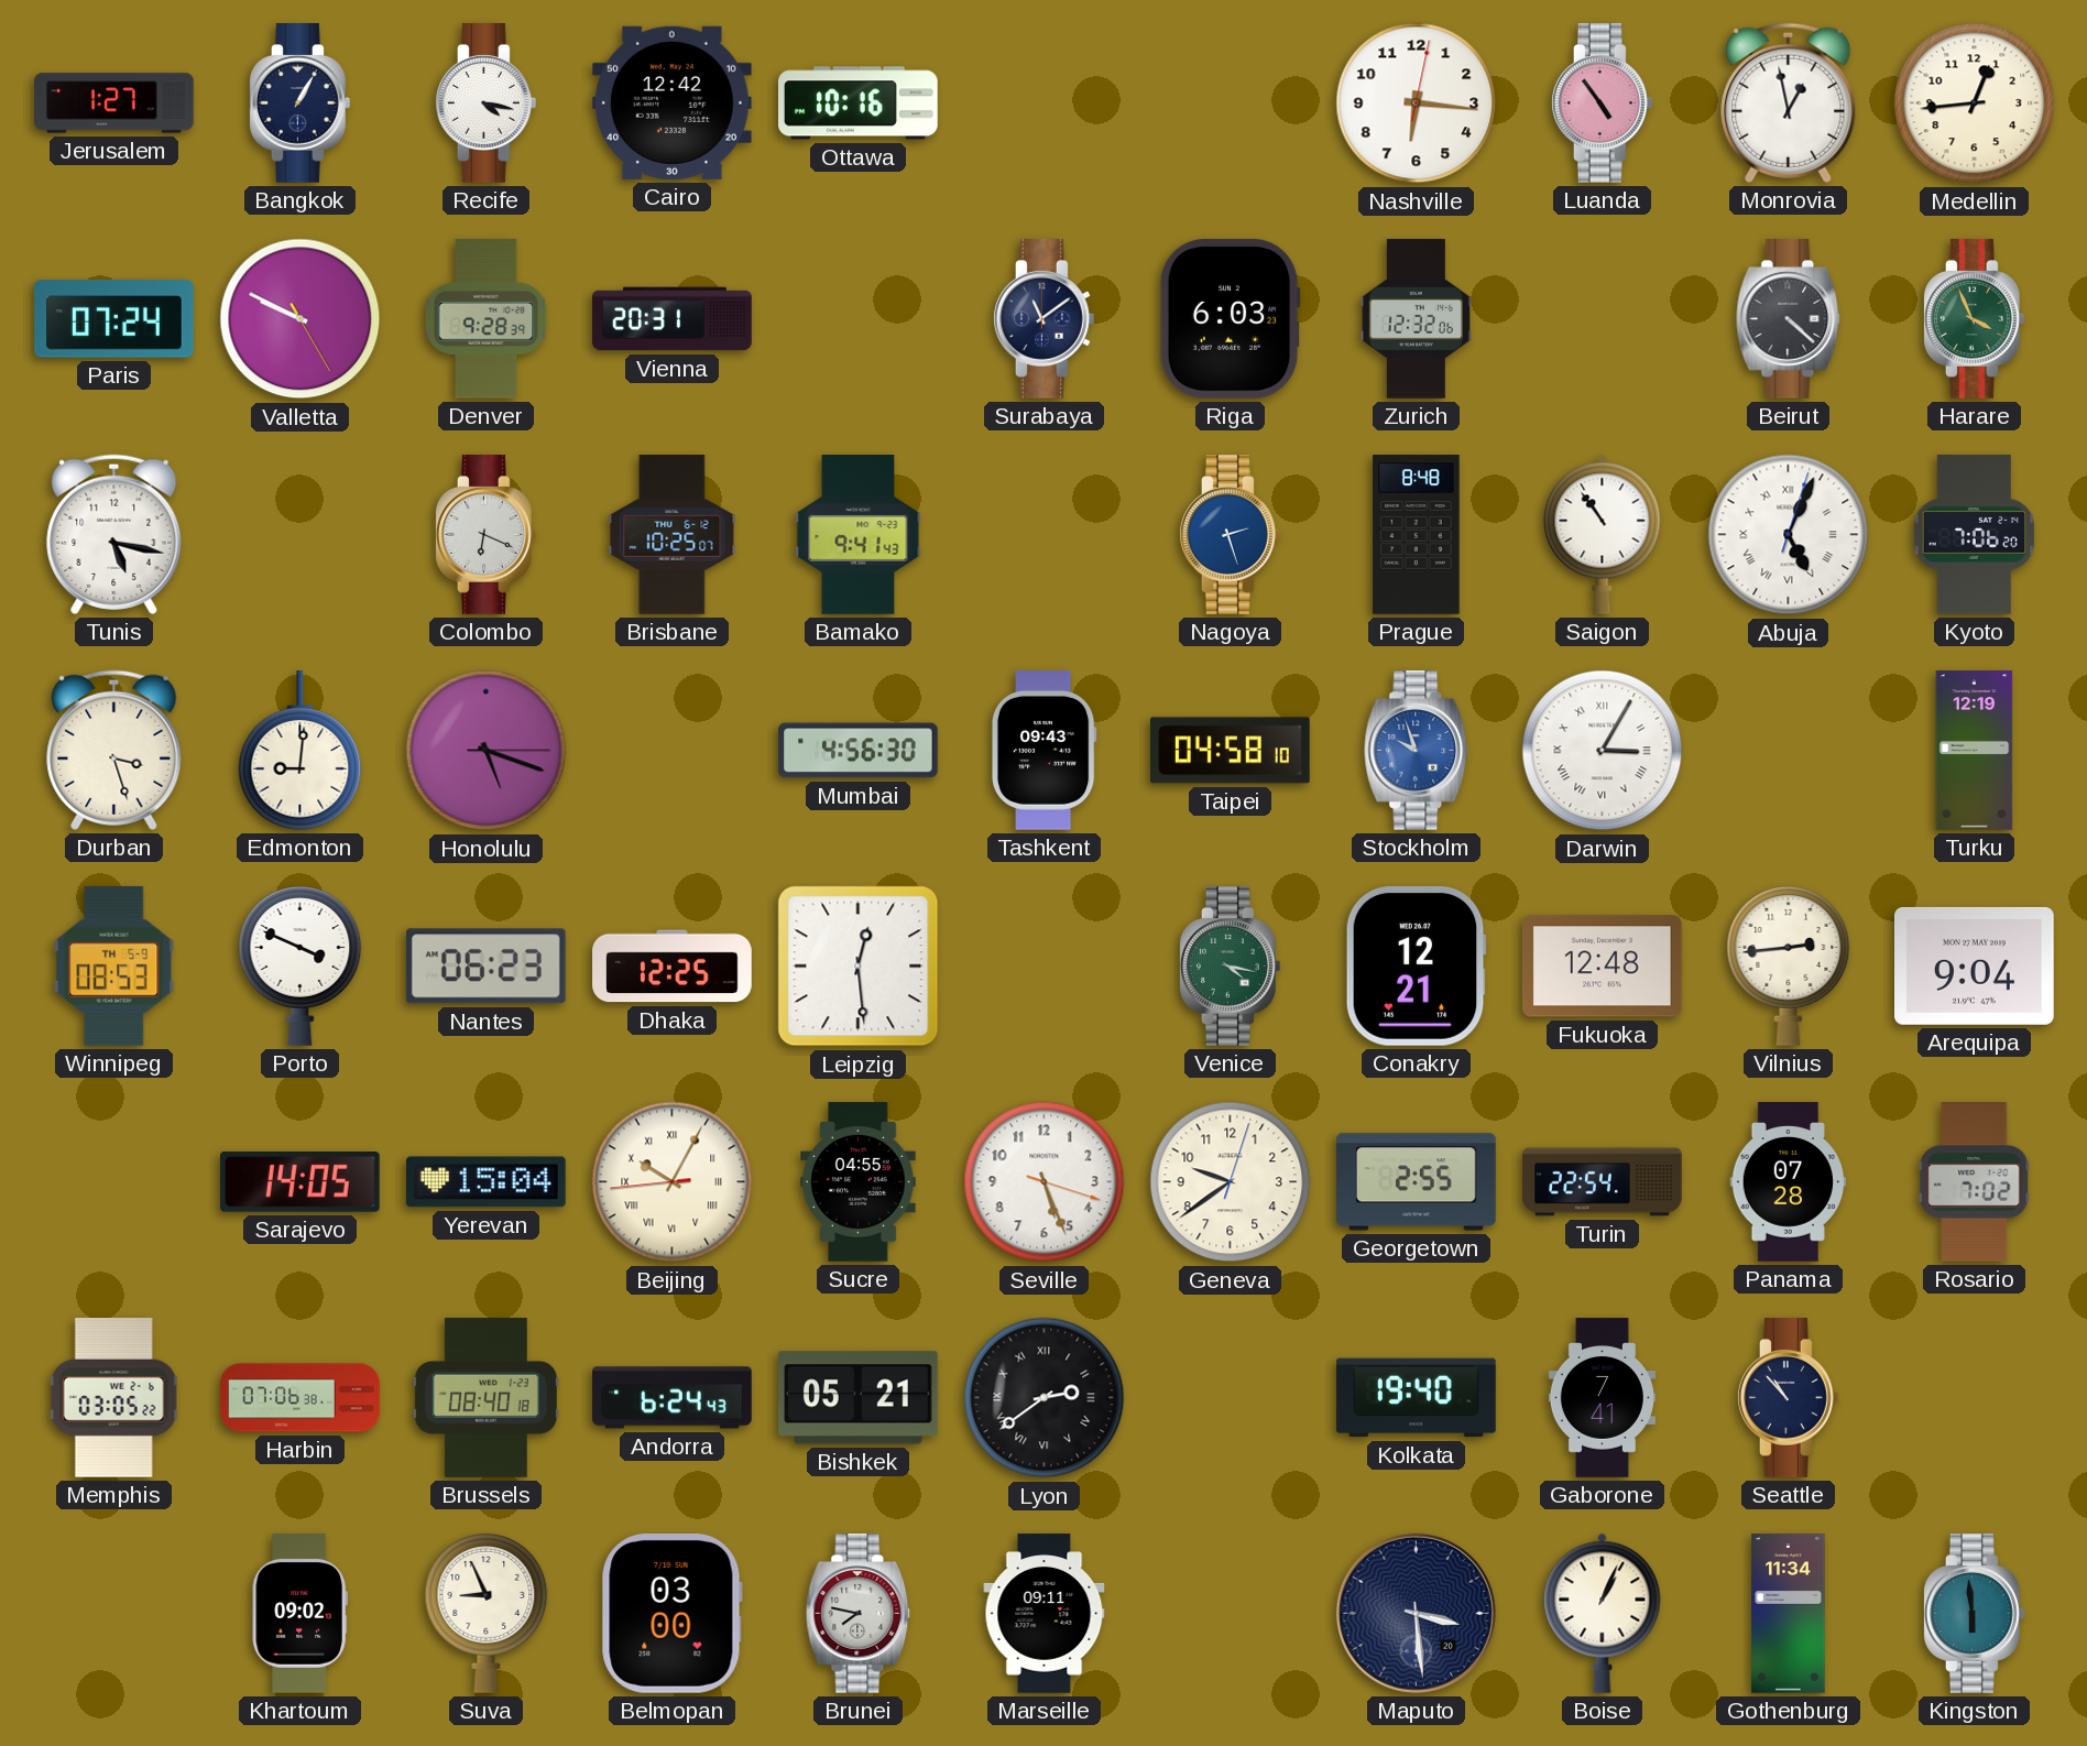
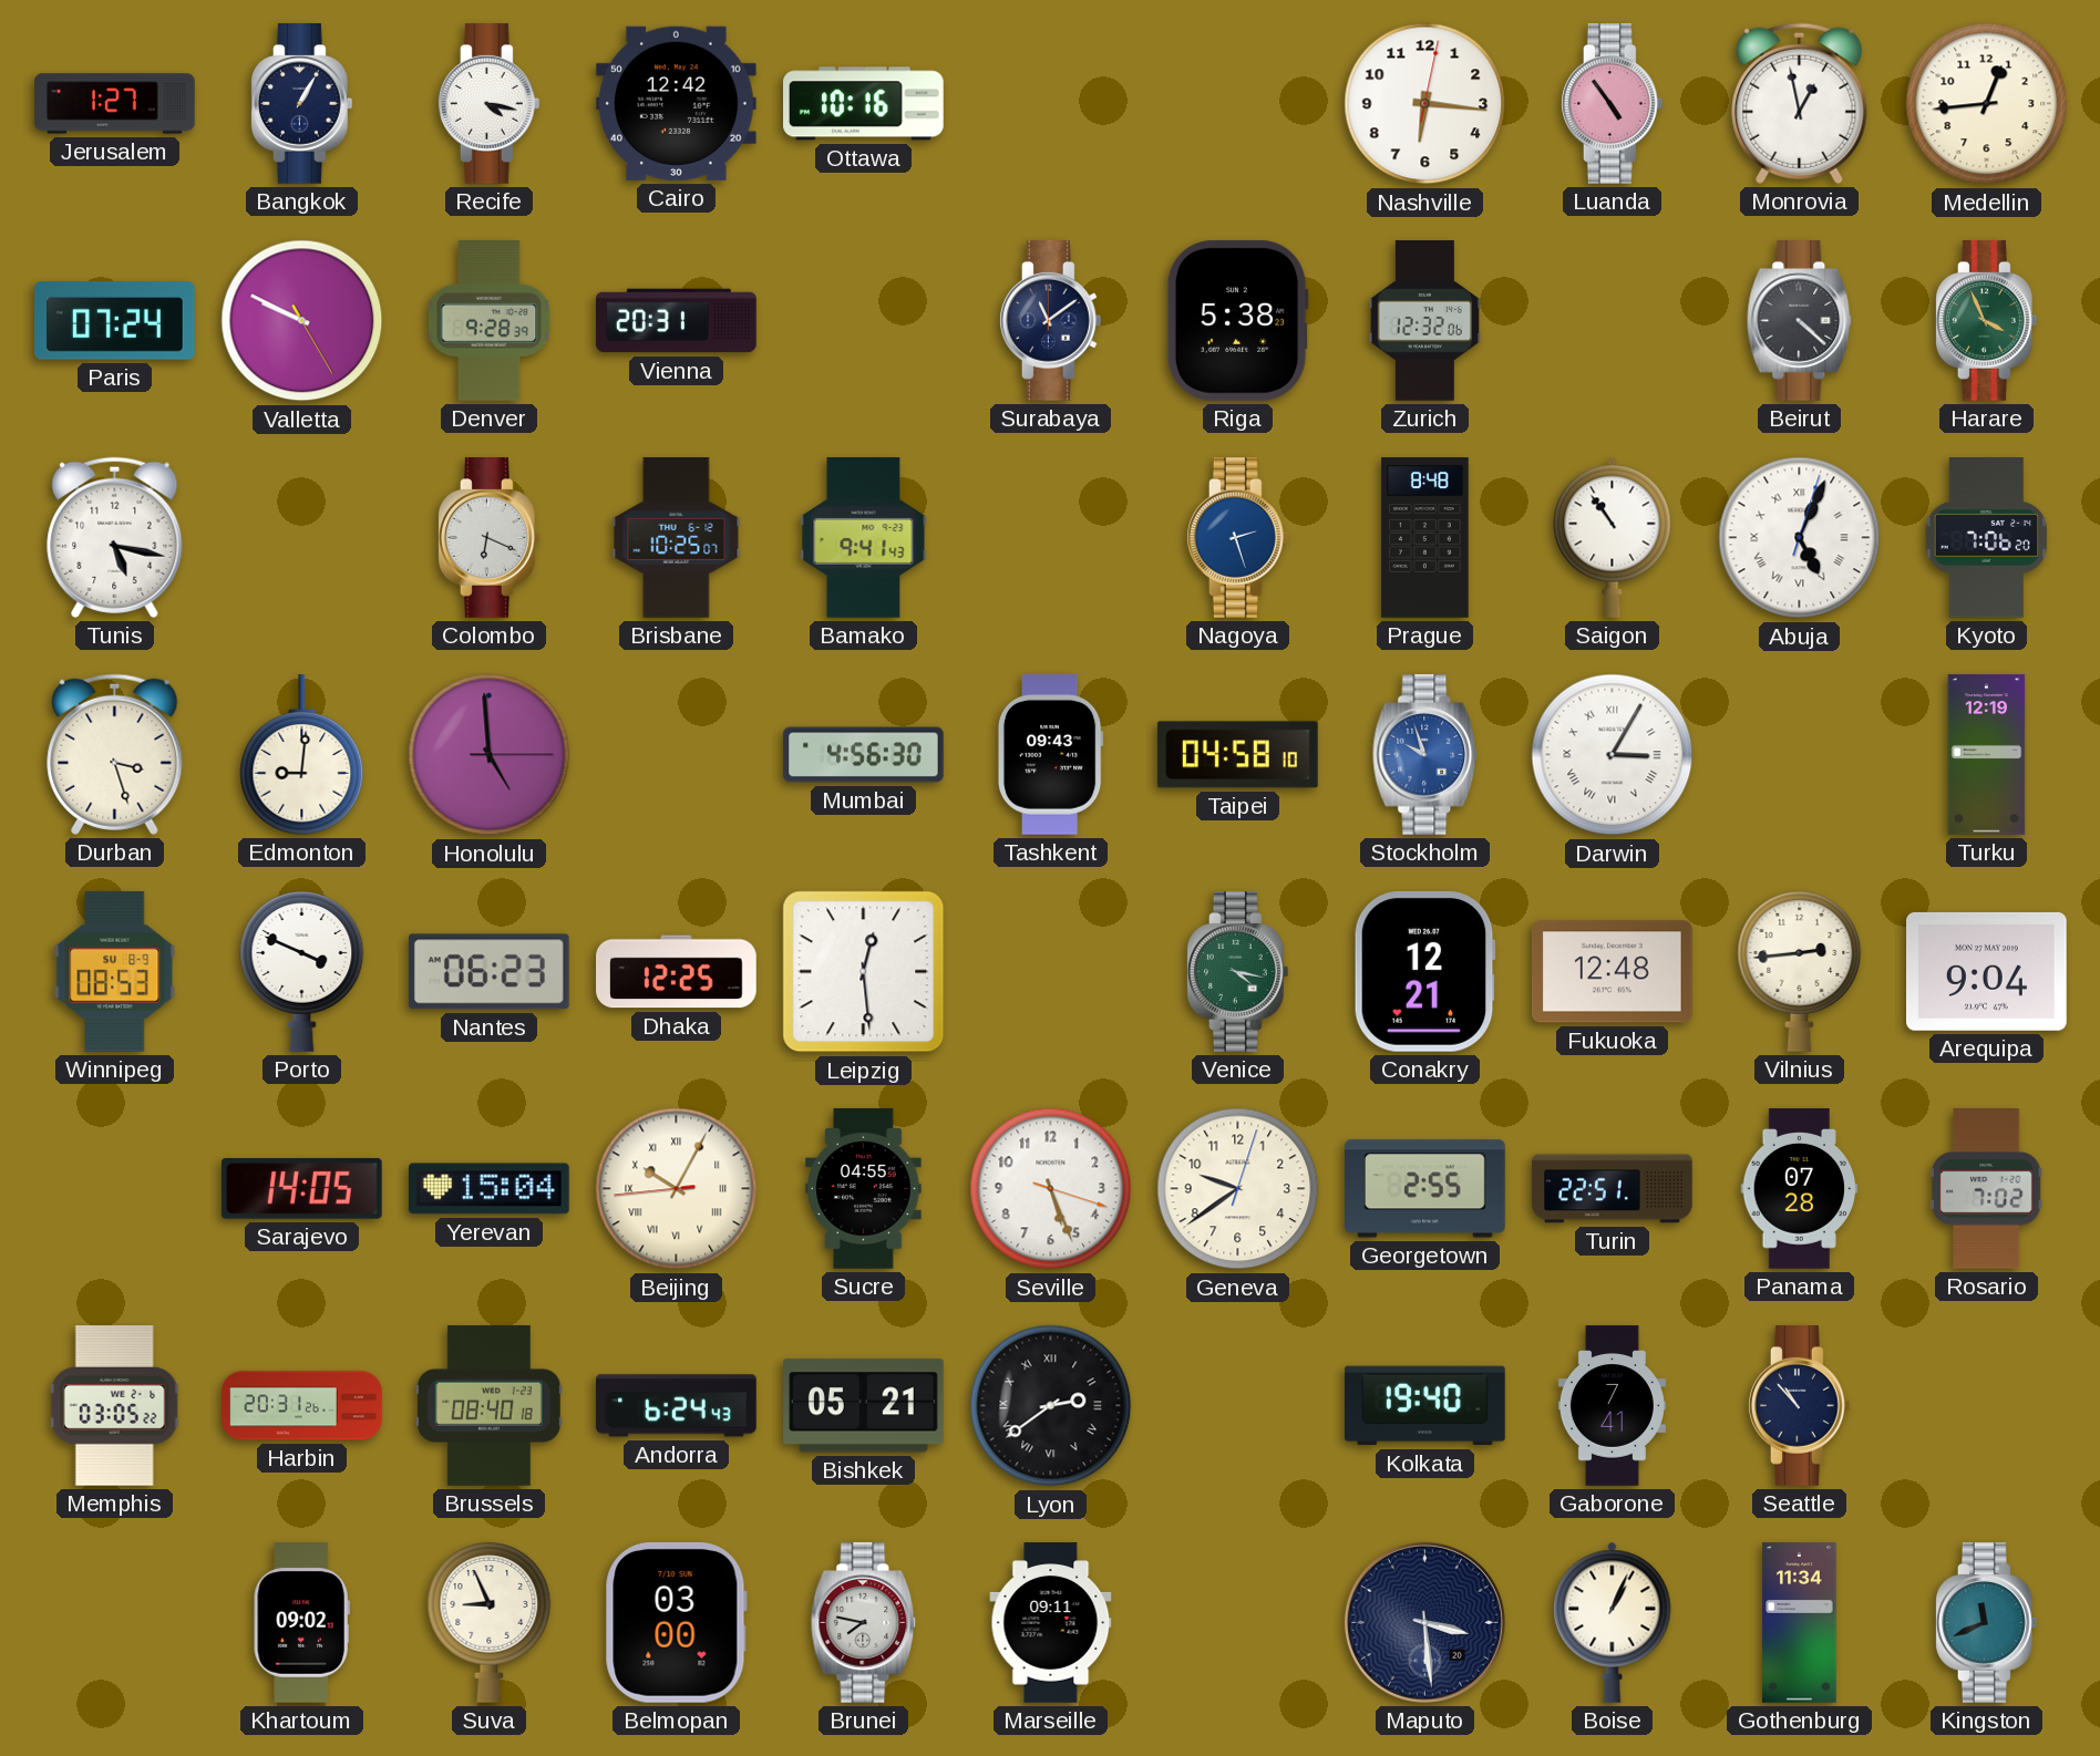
Riga: 6:03 -> 5:38 (1237, 321)
Honolulu: 5:18 -> 4:59 (490, 755)
Winnipeg date: TH 5-9 -> SU 8-9 (115, 971)
Turin: 22:54 -> 22:51 (1613, 1189)
Harbin: 07:06 -> 20:31 (302, 1406)
Kingston: 5:59 -> 11:41 (1986, 1623)
